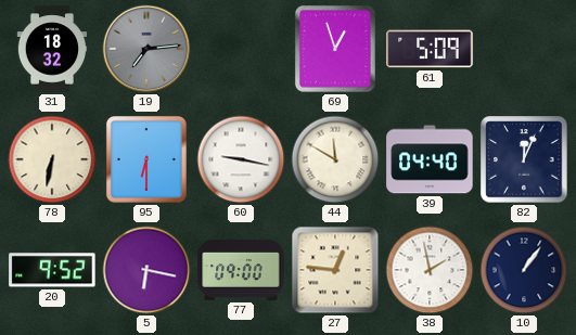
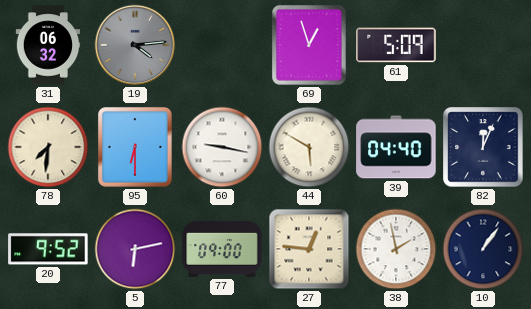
31: 18:32 -> 06:32 (48, 45)
19: 7:14 -> 4:14 (135, 45)
78: 6:32 -> 7:31 (48, 147)
44: 11:50 -> 5:50 (309, 147)
5: 6:17 -> 6:13 (135, 249)
